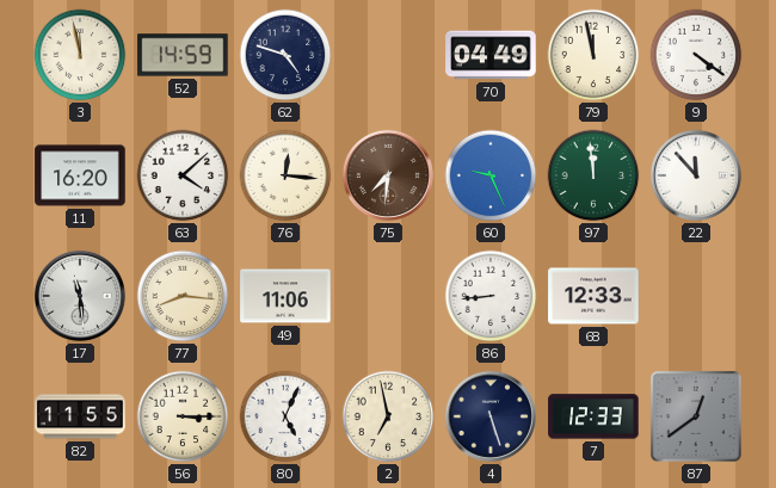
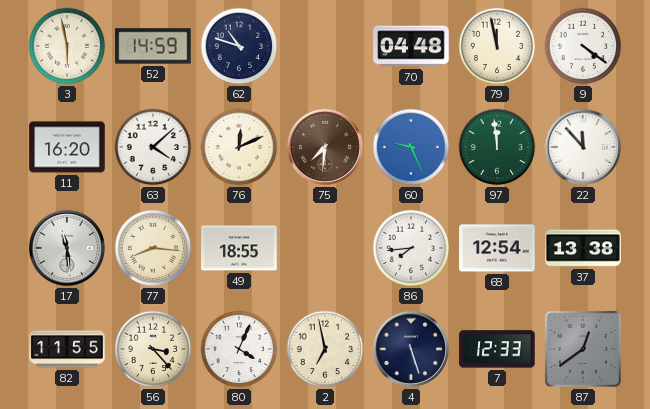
3: 11:58 -> 5:58 (67, 46)
62: 4:48 -> 10:48 (239, 46)
70: 04:49 -> 04:48 (411, 46)
76: 12:16 -> 12:11 (239, 147)
49: 11:06 -> 18:55 (239, 248)
86: 8:44 -> 7:44 (411, 248)
68: 12:33 -> 12:54 (497, 248)
37: none -> 13:38 (583, 248)
56: 3:15 -> 3:23 (153, 349)
80: 5:04 -> 4:04 (239, 349)
